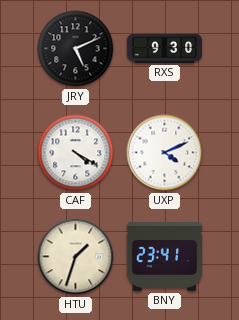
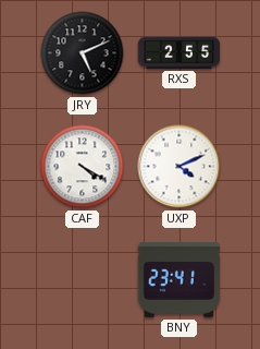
RXS: 9:30 -> 2:55 (179, 52)
HTU: 1:33 -> none (76, 257)
